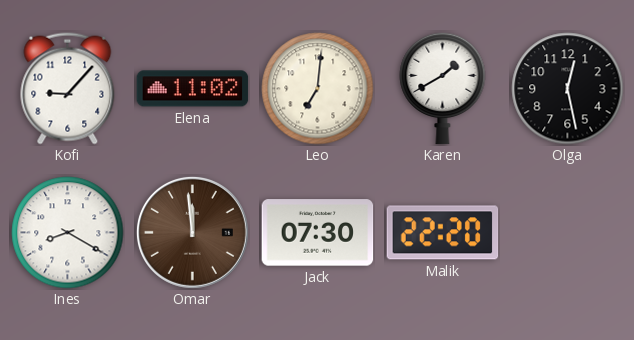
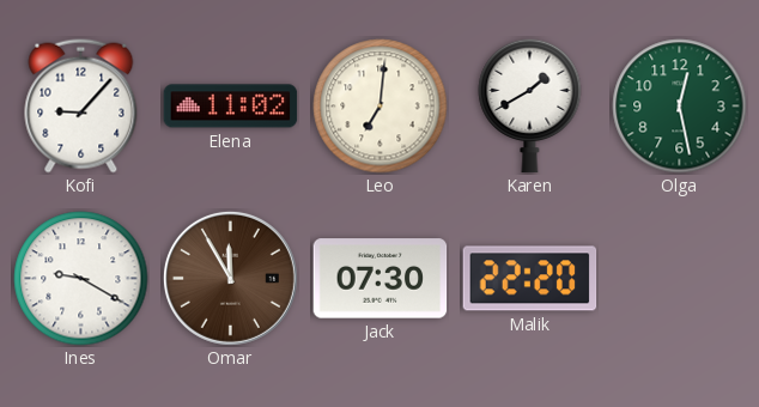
Olga dial: black -> green (680, 107)
Ines: 8:20 -> 9:20 (81, 279)
Omar: 11:59 -> 11:55 (230, 278)
